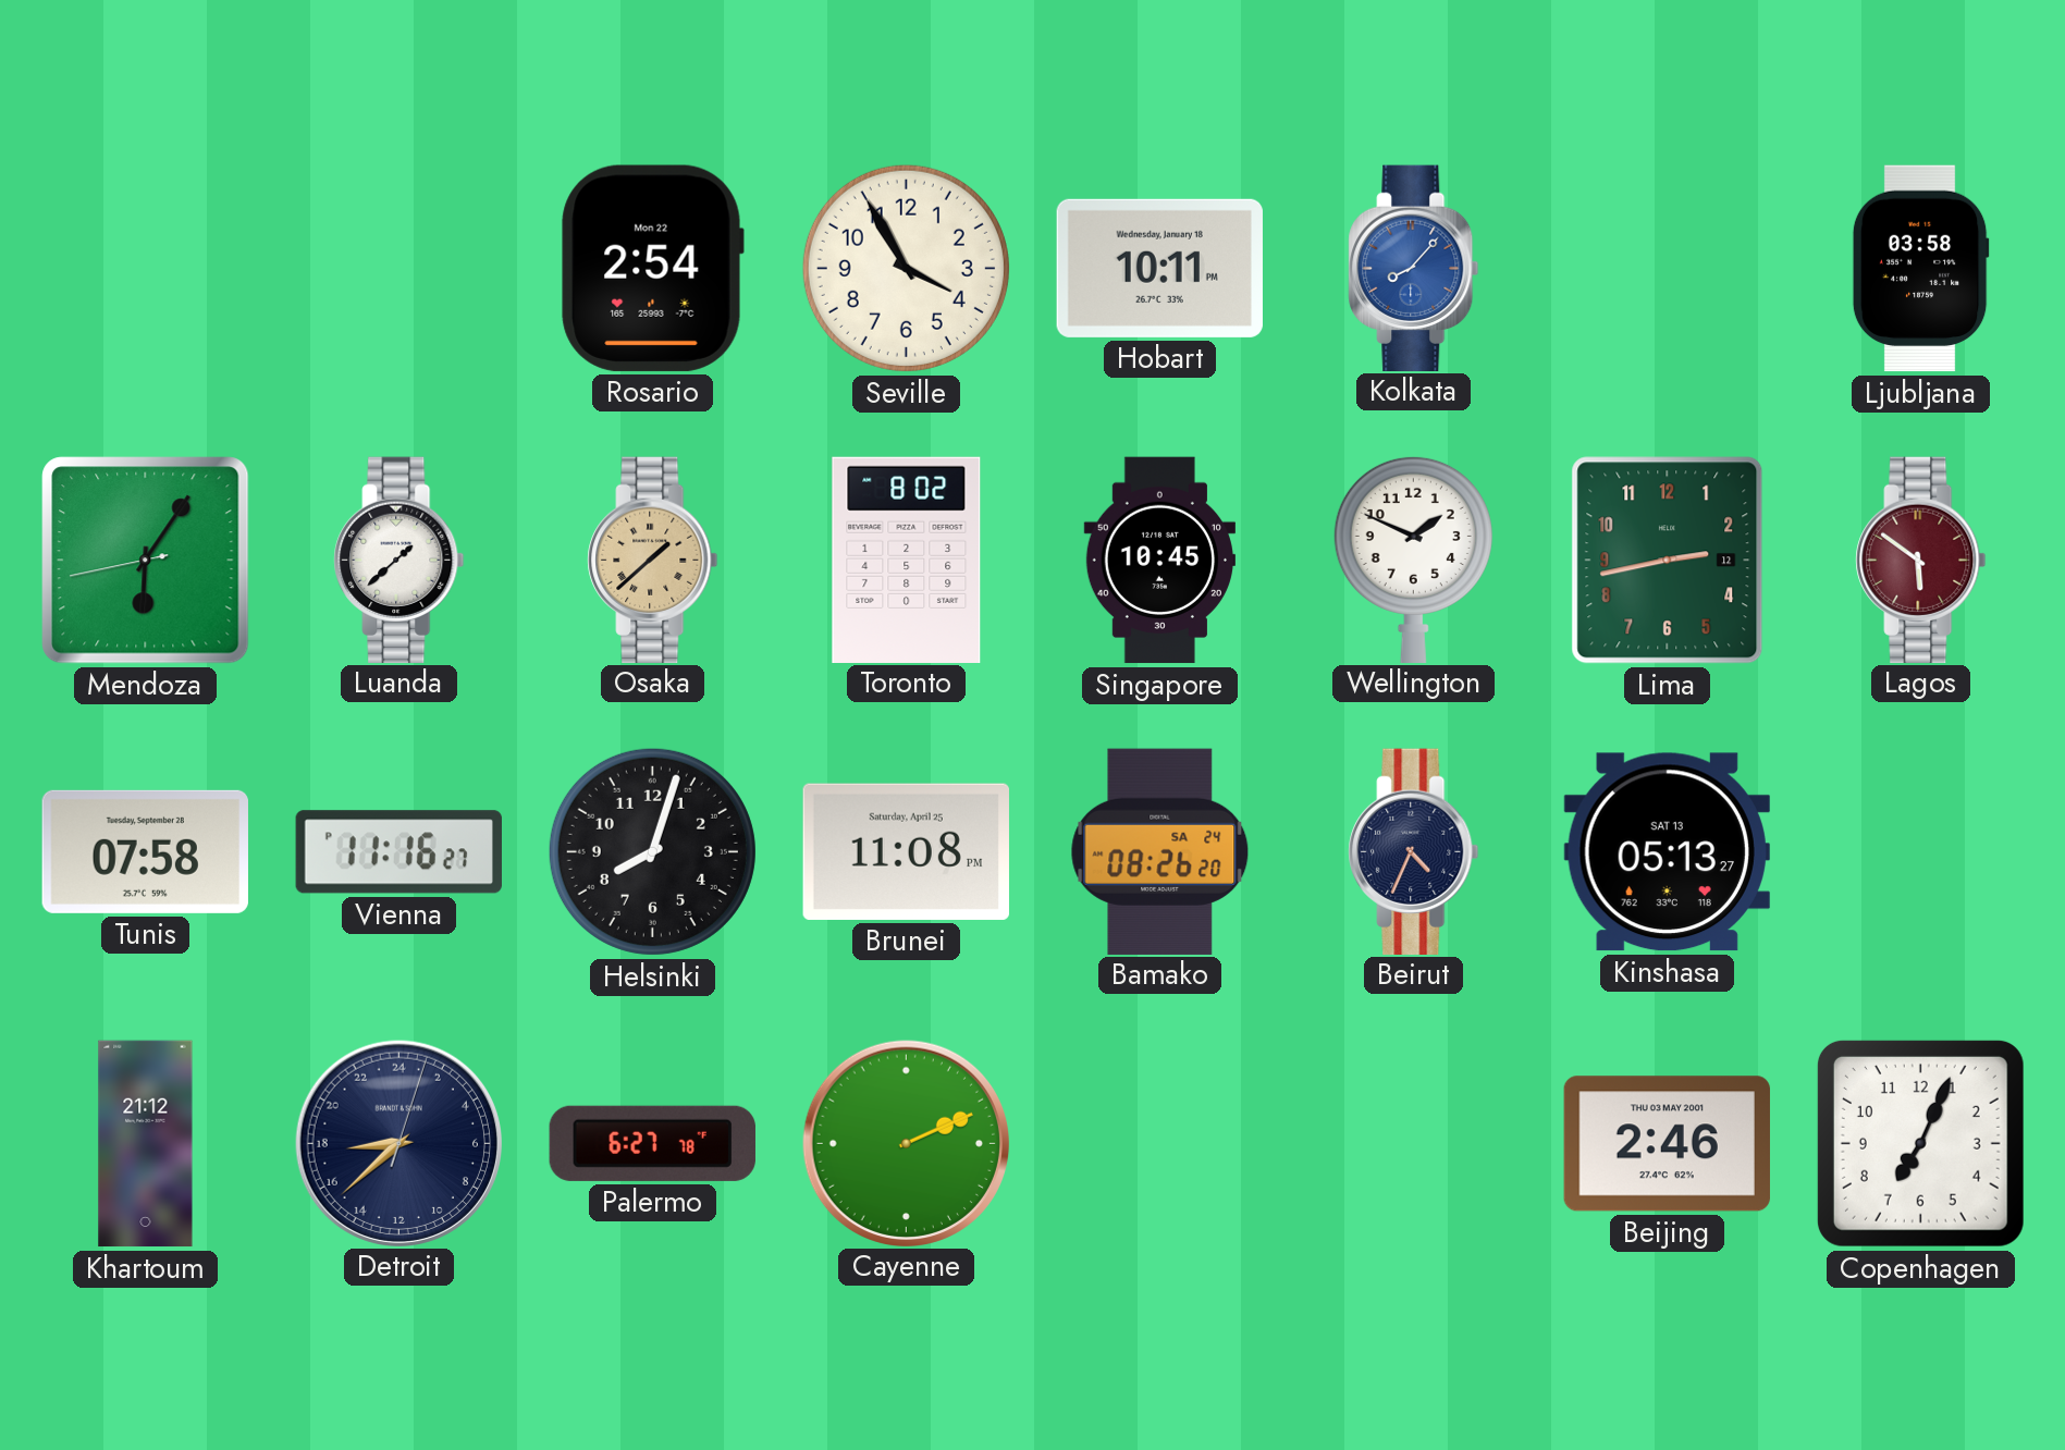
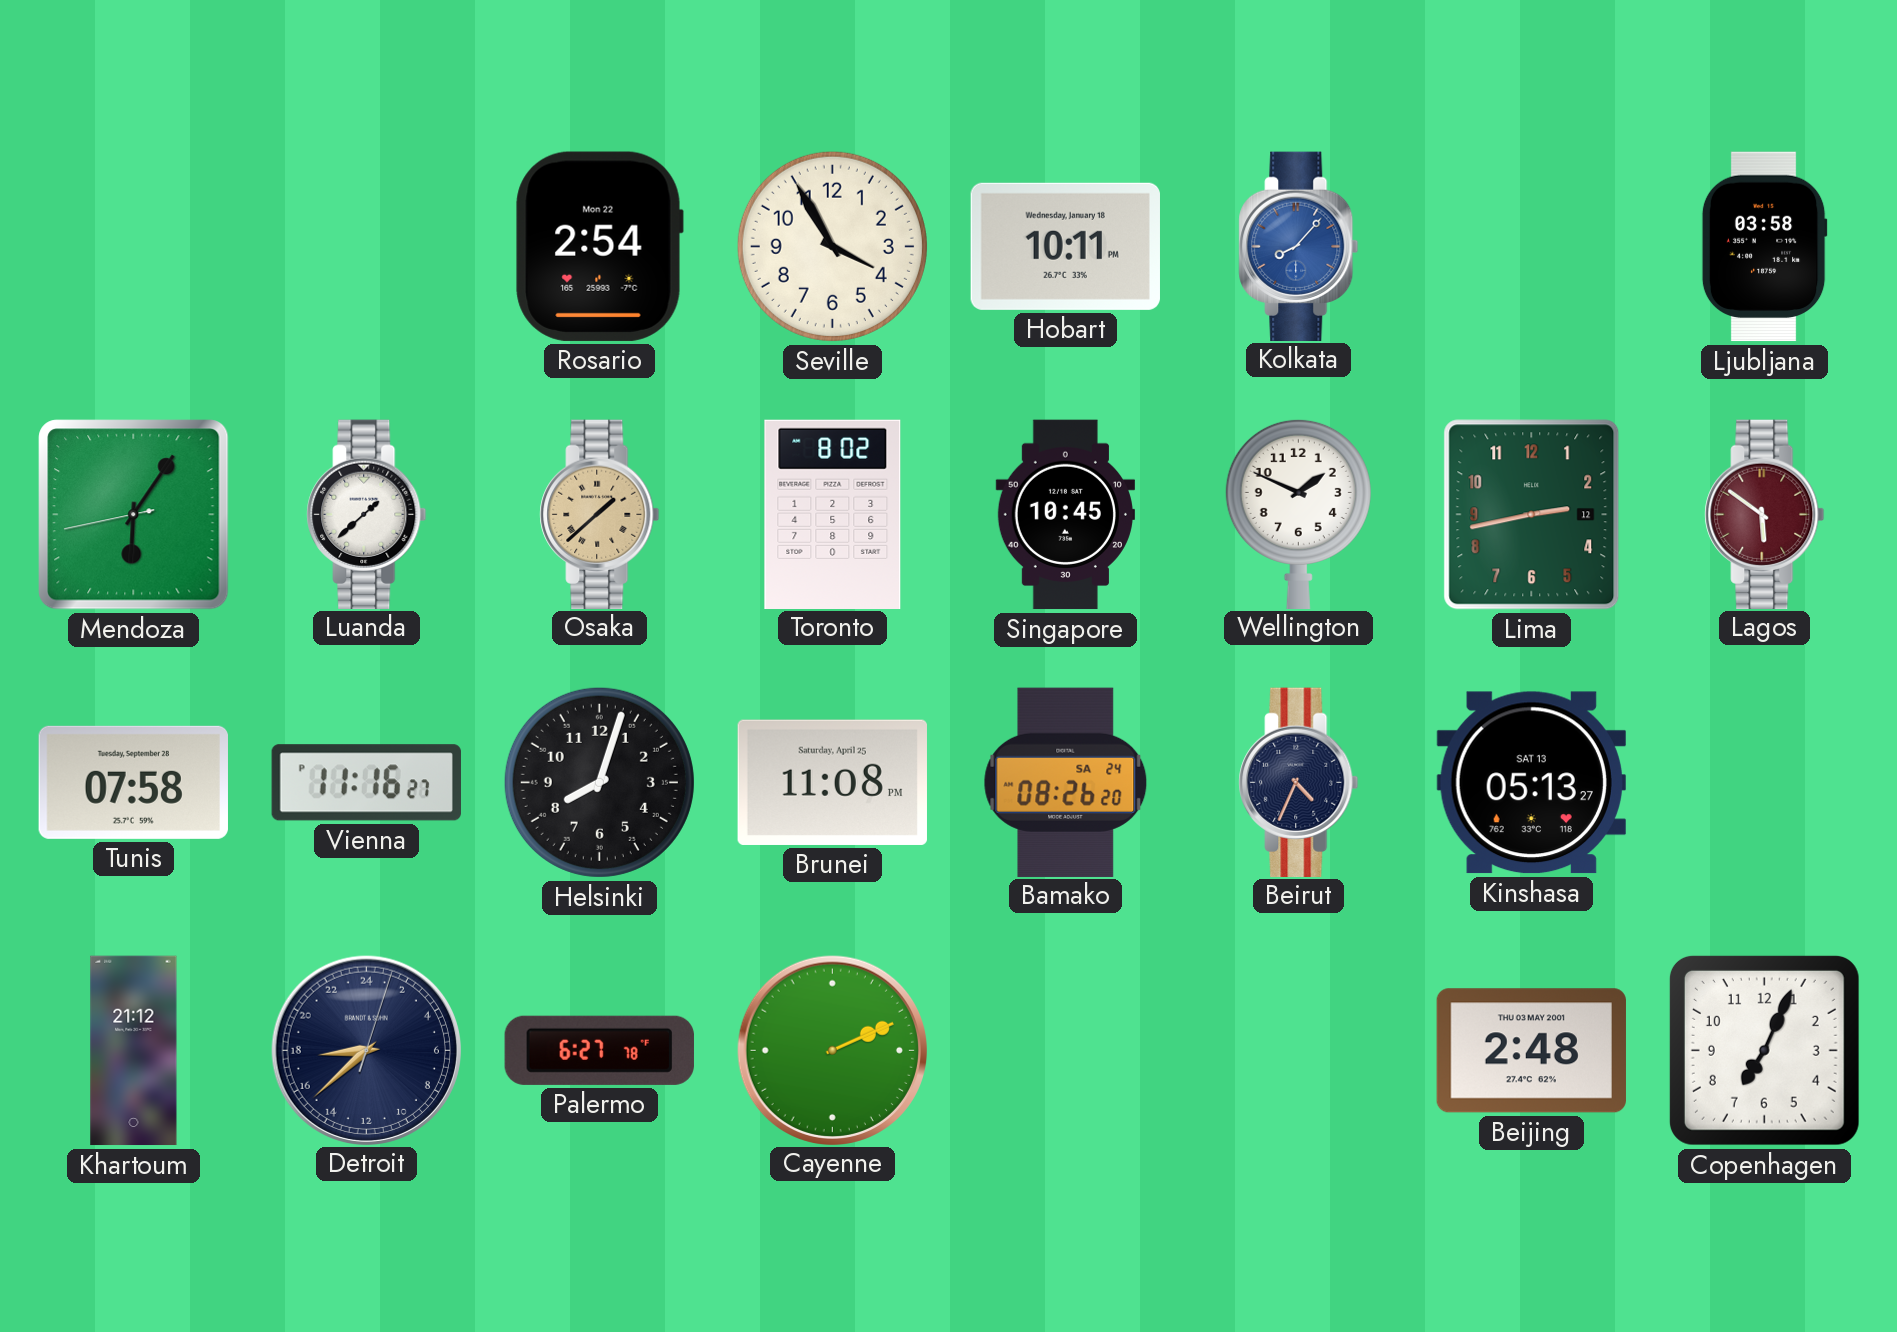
Beijing: 2:46 -> 2:48 (1531, 1051)
